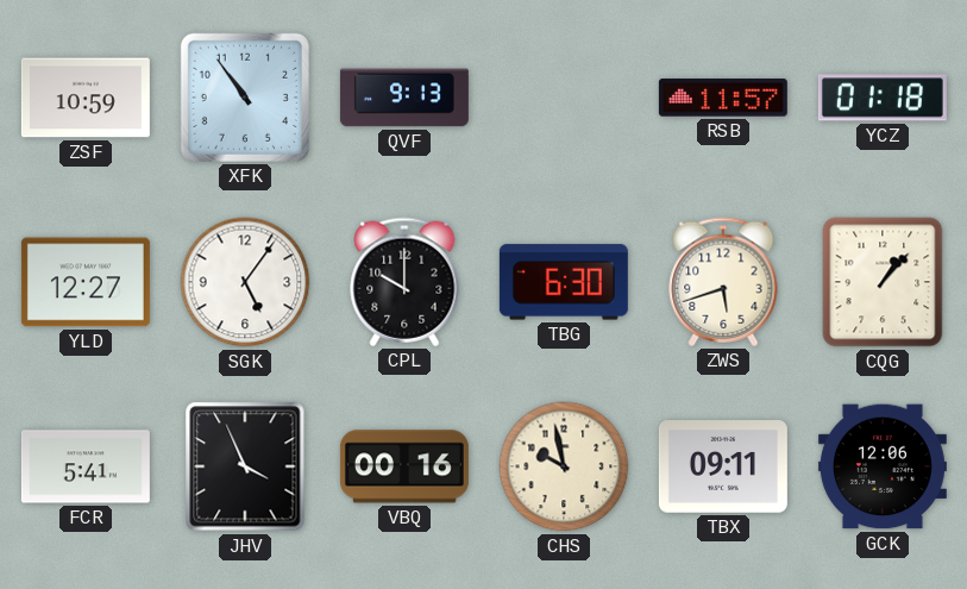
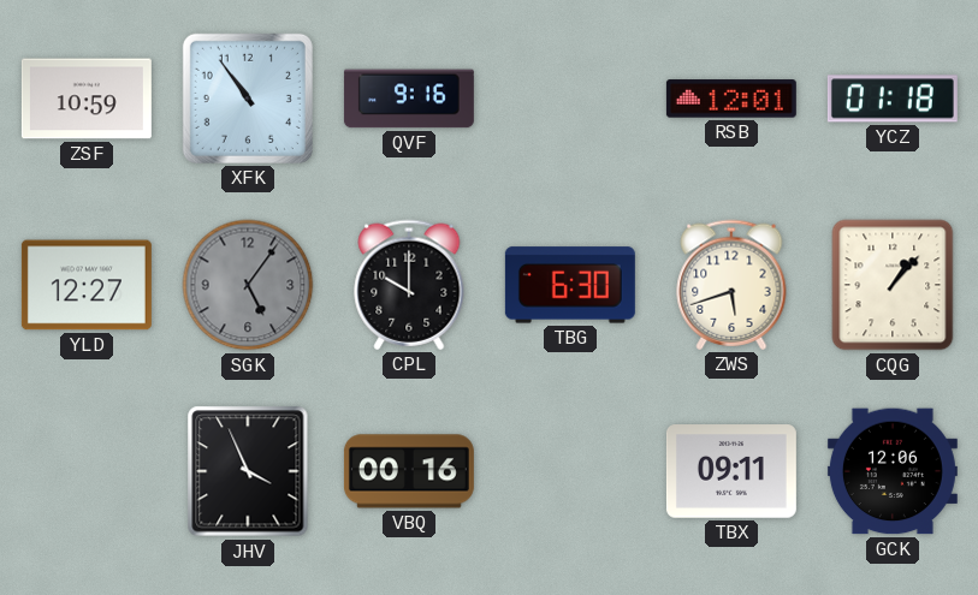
QVF: 9:13 -> 9:16 (409, 99)
RSB: 11:57 -> 12:01 (731, 99)
SGK dial: white -> grey (248, 285)
FCR: 5:41 -> none (86, 466)
CHS: 9:58 -> none (564, 466)
